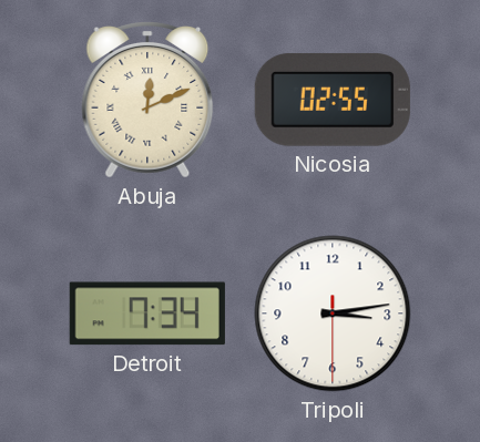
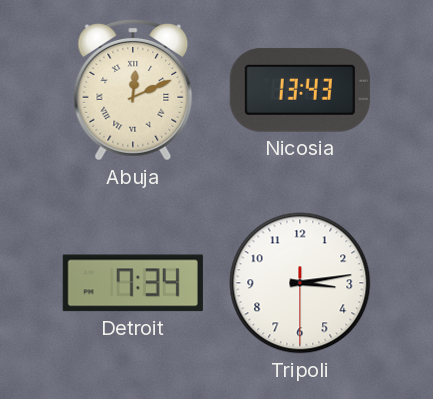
Nicosia: 02:55 -> 13:43 (300, 90)
